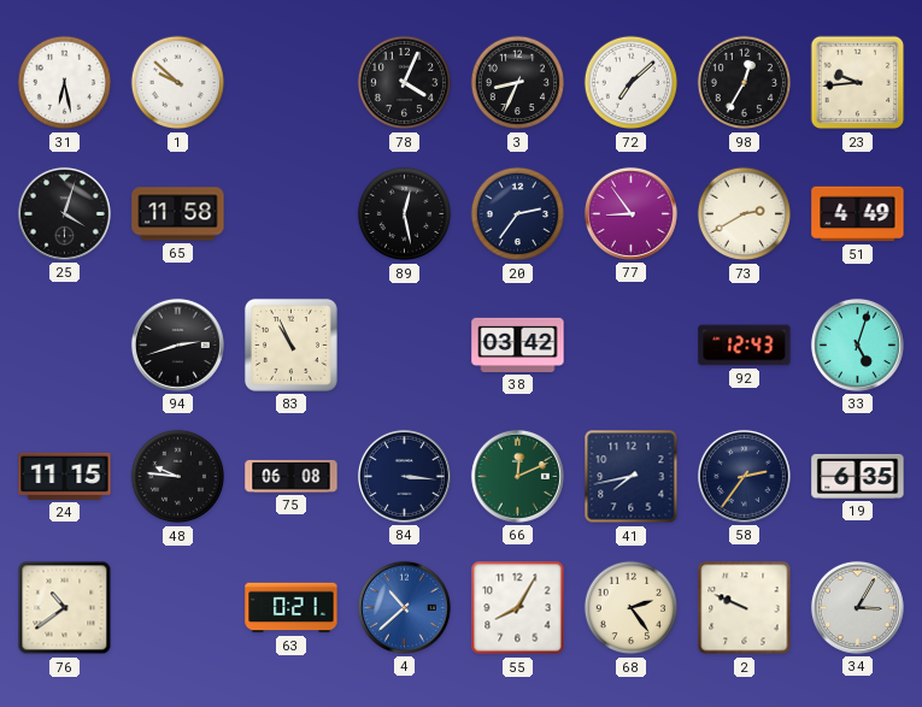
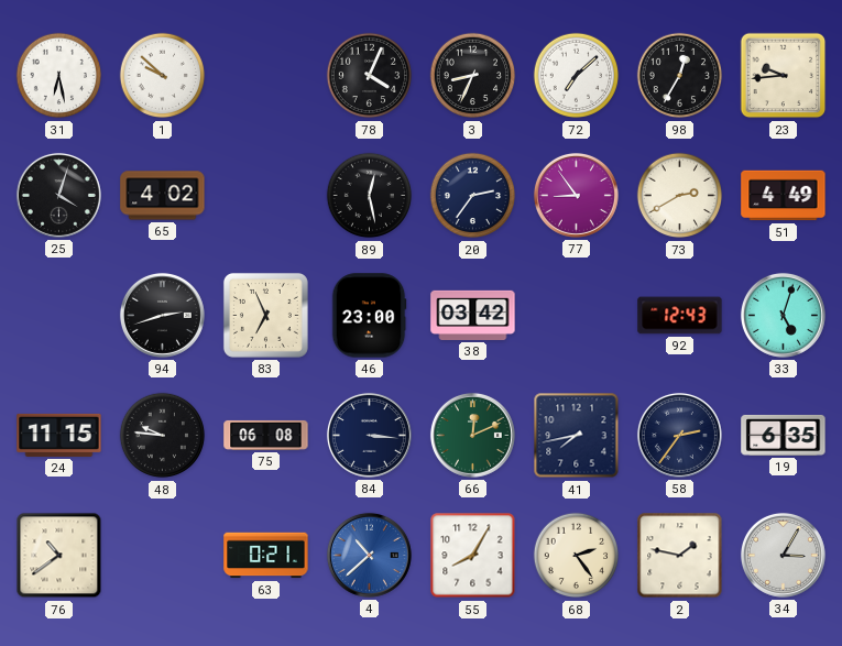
65: 11:58 -> 4:02 (163, 196)
83: 10:56 -> 6:56 (265, 315)
46: none -> 23:00 (369, 316)
2: 9:49 -> 1:47 (680, 556)
